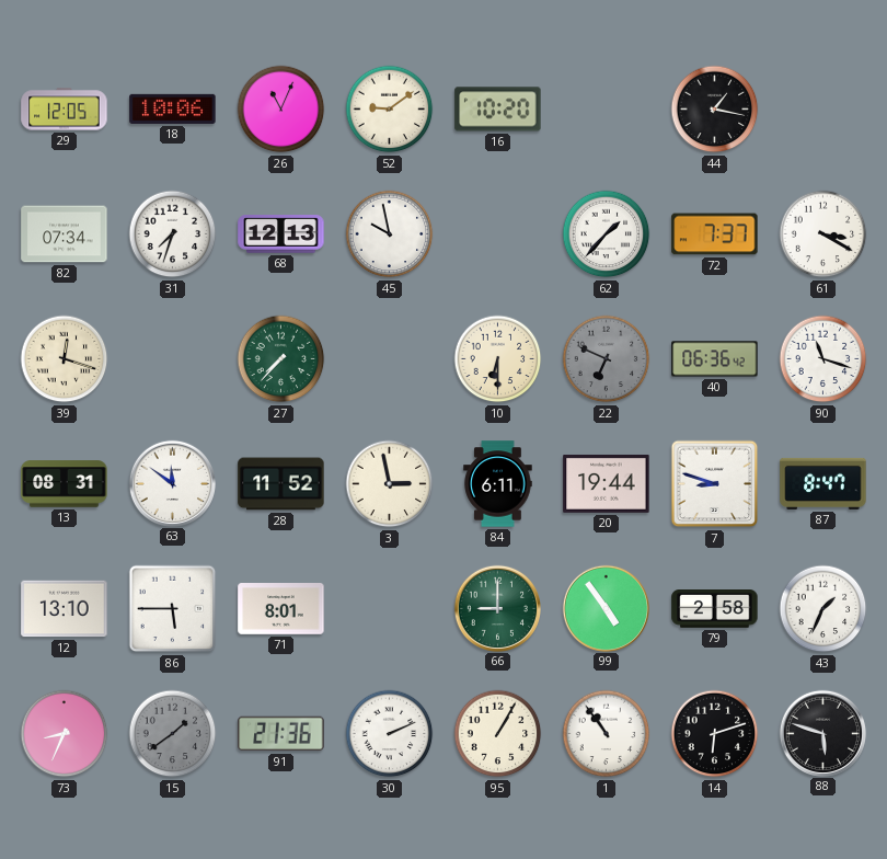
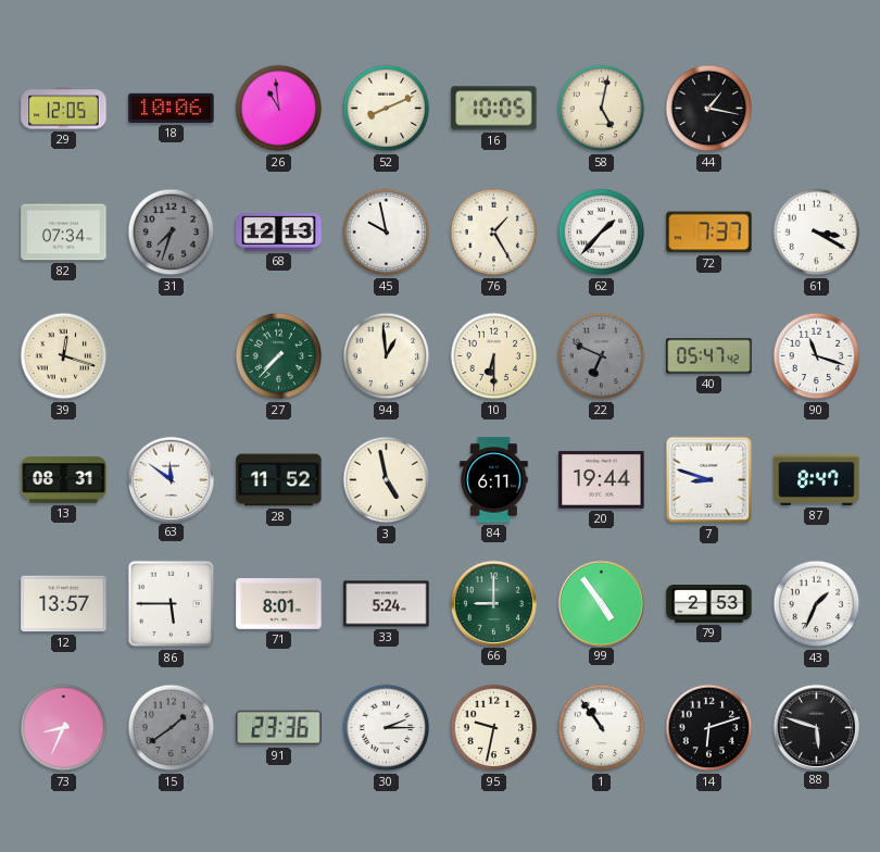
26: 11:04 -> 10:59 (279, 109)
52: 9:09 -> 8:11 (387, 109)
16: 10:20 -> 10:05 (494, 109)
58: none -> 5:02 (602, 109)
31 dial: white -> grey (172, 233)
76: none -> 1:25 (494, 233)
94: none -> 12:59 (387, 356)
40: 06:36 -> 05:47 (709, 356)
3: 2:58 -> 4:58 (387, 480)
12: 13:10 -> 13:57 (64, 604)
33: none -> 5:24 (387, 604)
79: 2:58 -> 2:53 (709, 604)
91: 21:36 -> 23:36 (279, 728)
30: 2:11 -> 2:15 (387, 728)
95: 1:05 -> 9:32 (494, 728)
